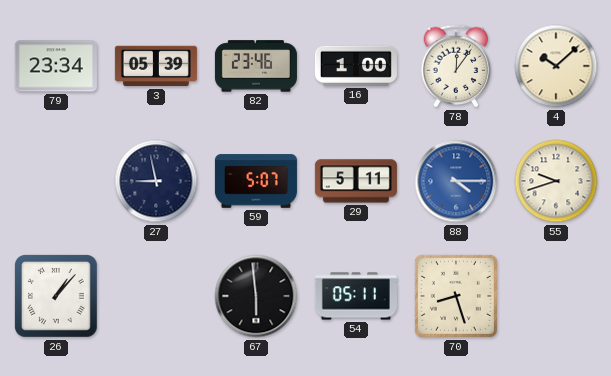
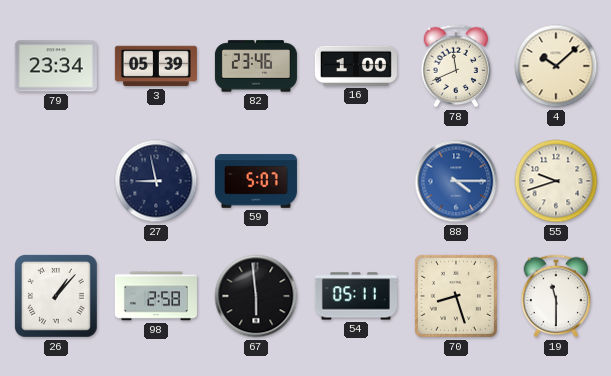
78: 12:06 -> 11:41 (456, 66)
29: 5:11 -> none (356, 181)
98: none -> 2:58 (156, 296)
19: none -> 11:30 (556, 296)
